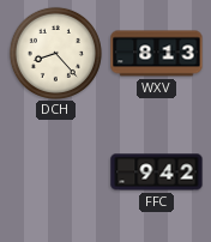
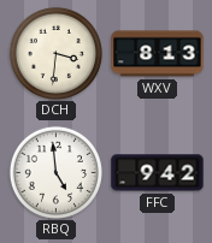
DCH: 8:23 -> 3:31 (55, 53)
RBQ: none -> 4:59 (55, 172)
